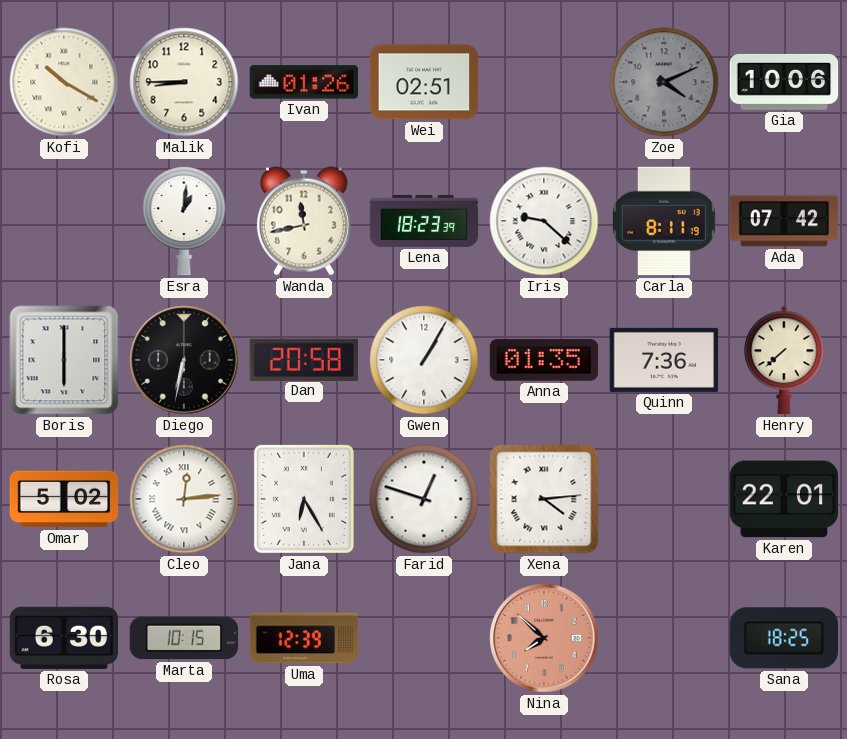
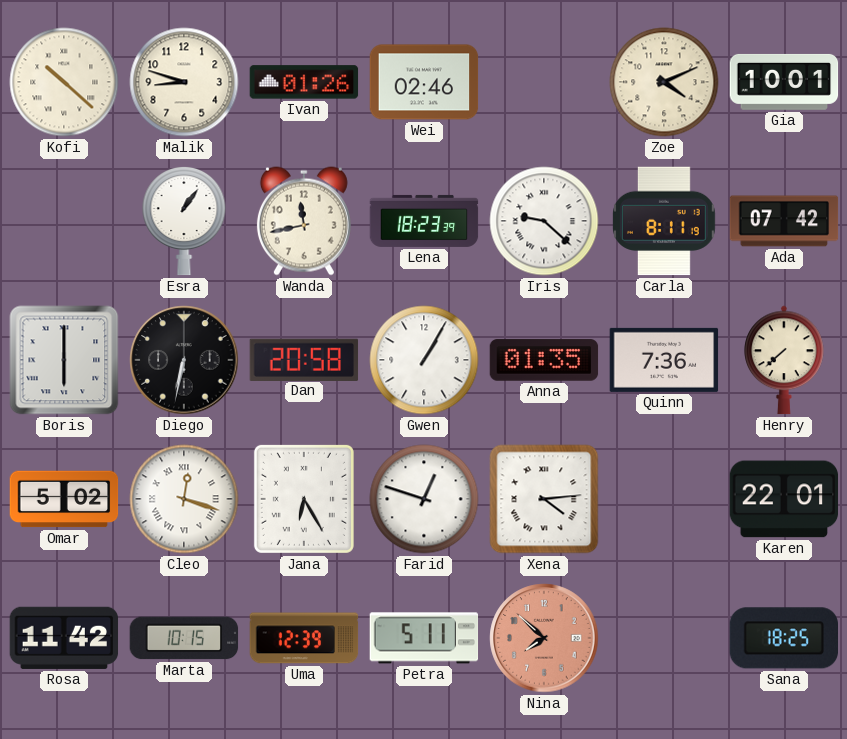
Kofi: 10:20 -> 10:22 (64, 82)
Malik: 8:45 -> 8:48 (184, 82)
Wei: 02:51 -> 02:46 (424, 82)
Zoe dial: grey -> cream (664, 82)
Gia: 10:06 -> 10:01 (784, 82)
Esra: 1:01 -> 1:06 (184, 221)
Cleo: 12:14 -> 12:18 (184, 499)
Rosa: 6:30 -> 11:42 (64, 638)
Petra: none -> 5:11 (424, 638)
